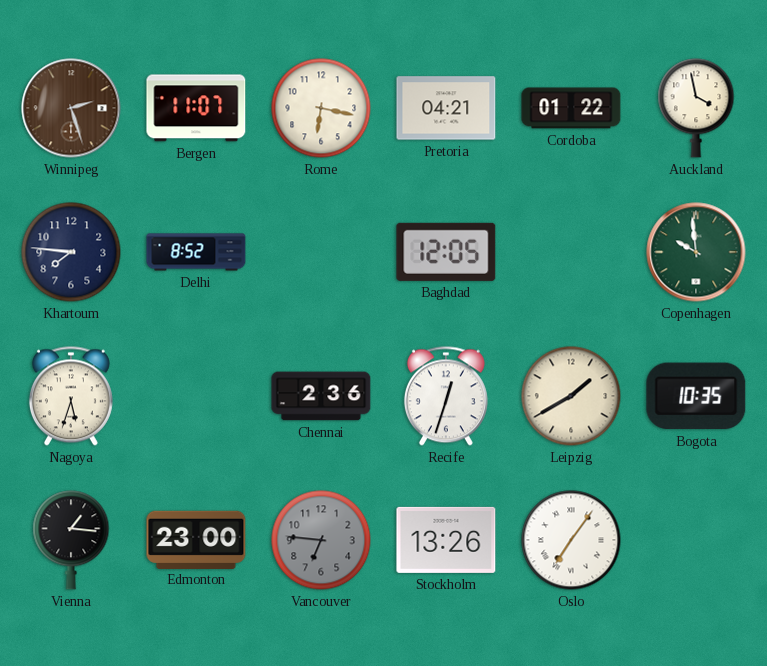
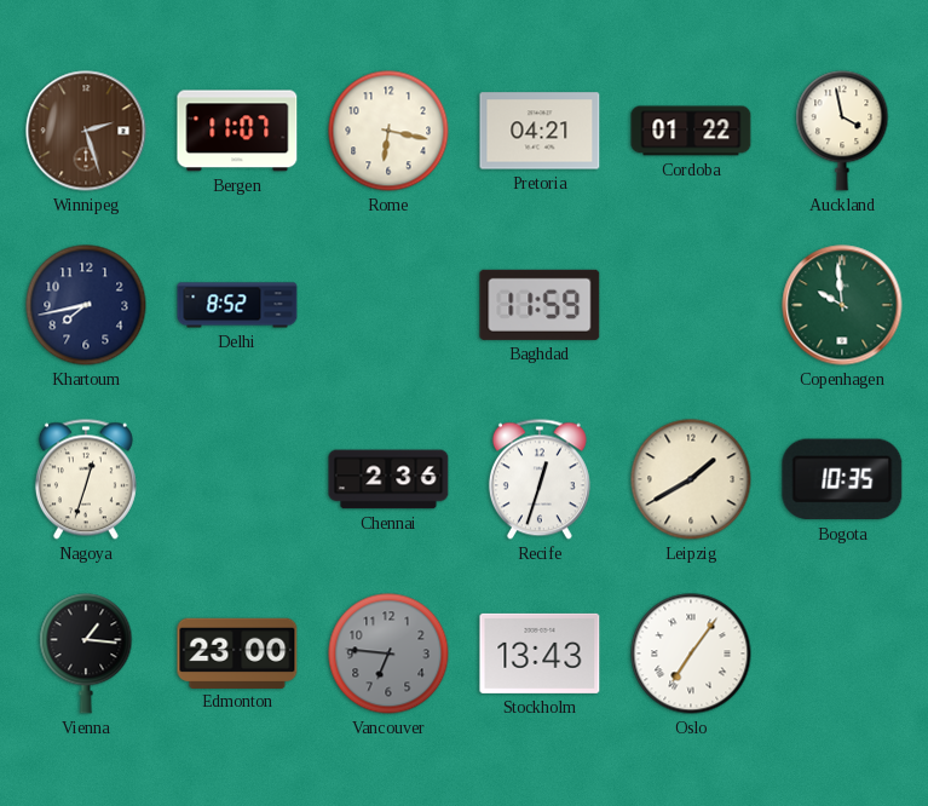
Khartoum: 7:46 -> 7:43 (86, 305)
Baghdad: 12:05 -> 11:59 (540, 305)
Nagoya: 5:33 -> 12:33 (86, 479)
Stockholm: 13:26 -> 13:43 (540, 654)
